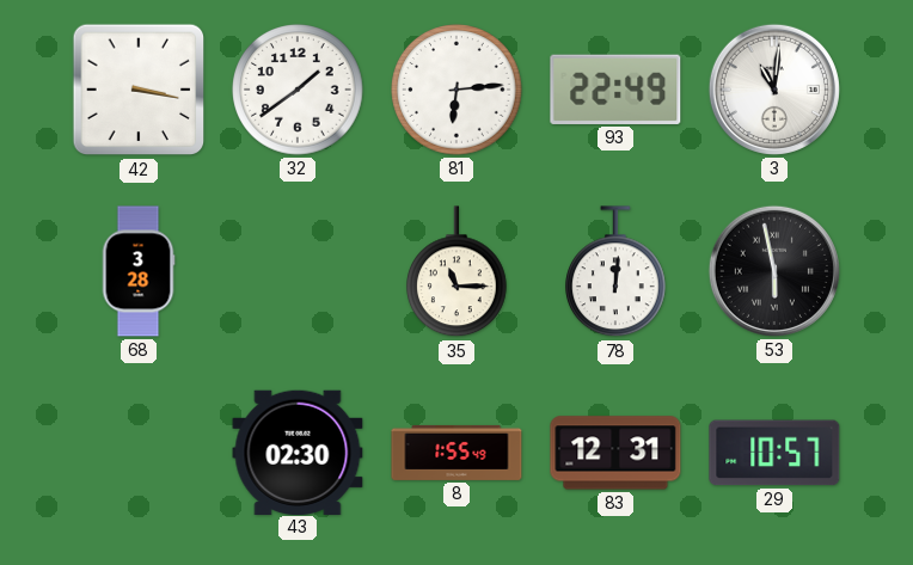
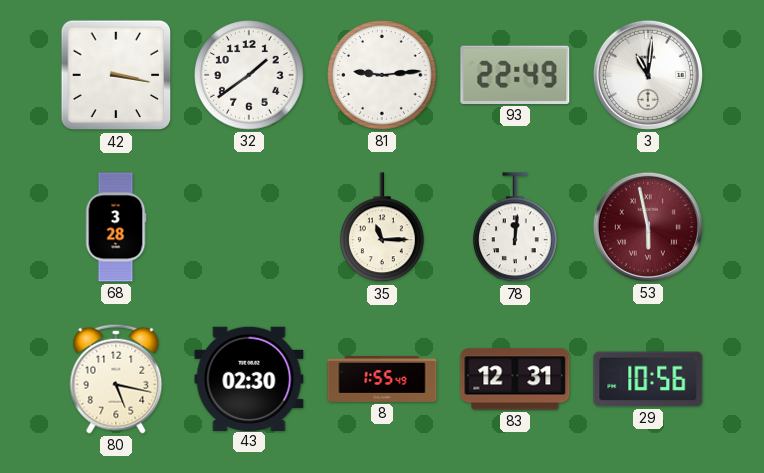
81: 6:14 -> 9:14 (382, 75)
53 dial: black -> burgundy (648, 227)
80: none -> 5:17 (116, 379)
29: 10:57 -> 10:56 (648, 379)
